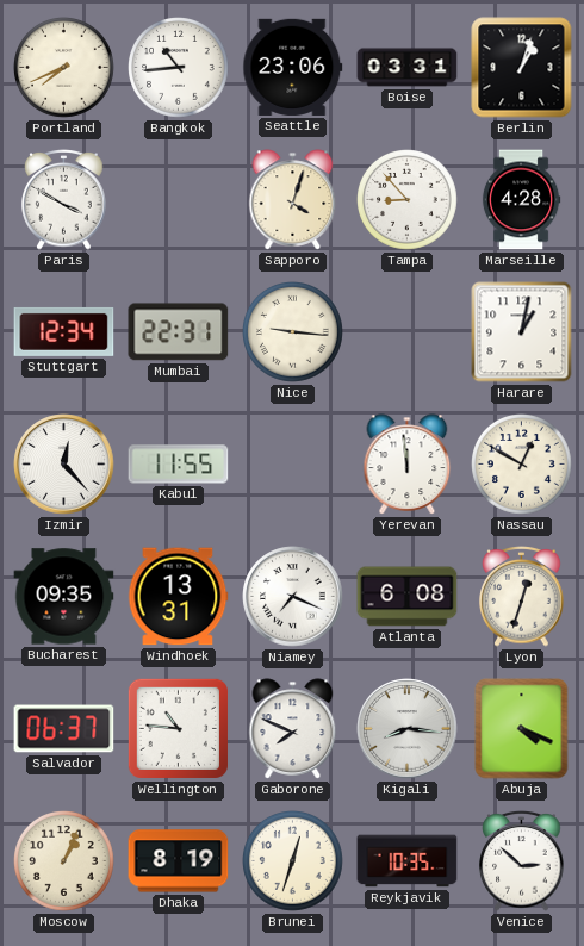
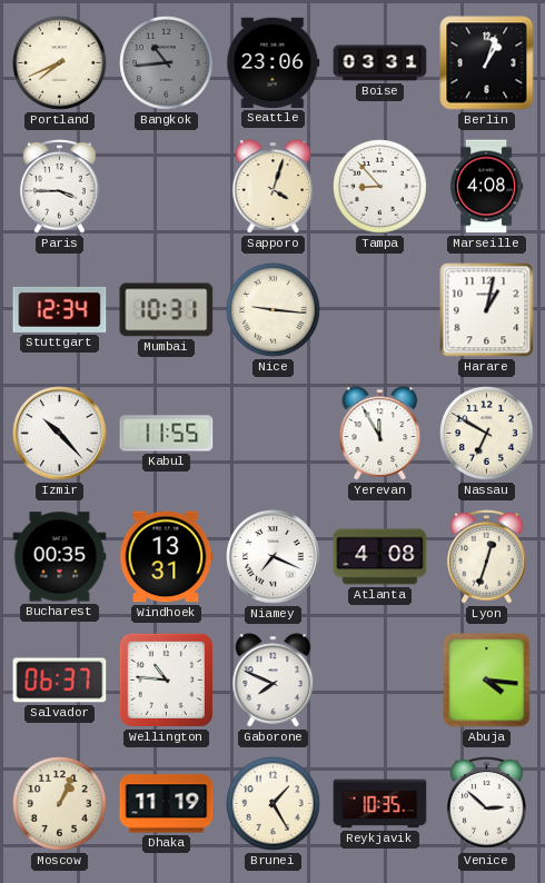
Bangkok dial: white -> grey (167, 63)
Paris: 3:50 -> 3:45 (60, 187)
Marseille: 4:28 -> 4:08 (486, 187)
Mumbai: 22:31 -> 10:31 (167, 310)
Izmir: 12:23 -> 10:23 (60, 434)
Yerevan: 11:59 -> 11:55 (380, 434)
Nassau: 12:50 -> 6:50 (487, 434)
Bucharest: 09:35 -> 00:35 (60, 557)
Atlanta: 6:08 -> 4:08 (380, 557)
Kigali: 8:16 -> none (408, 729)
Abuja: 4:19 -> 4:16 (487, 681)
Dhaka: 8:19 -> 11:19 (167, 804)
Brunei: 12:33 -> 1:25 (274, 804)
